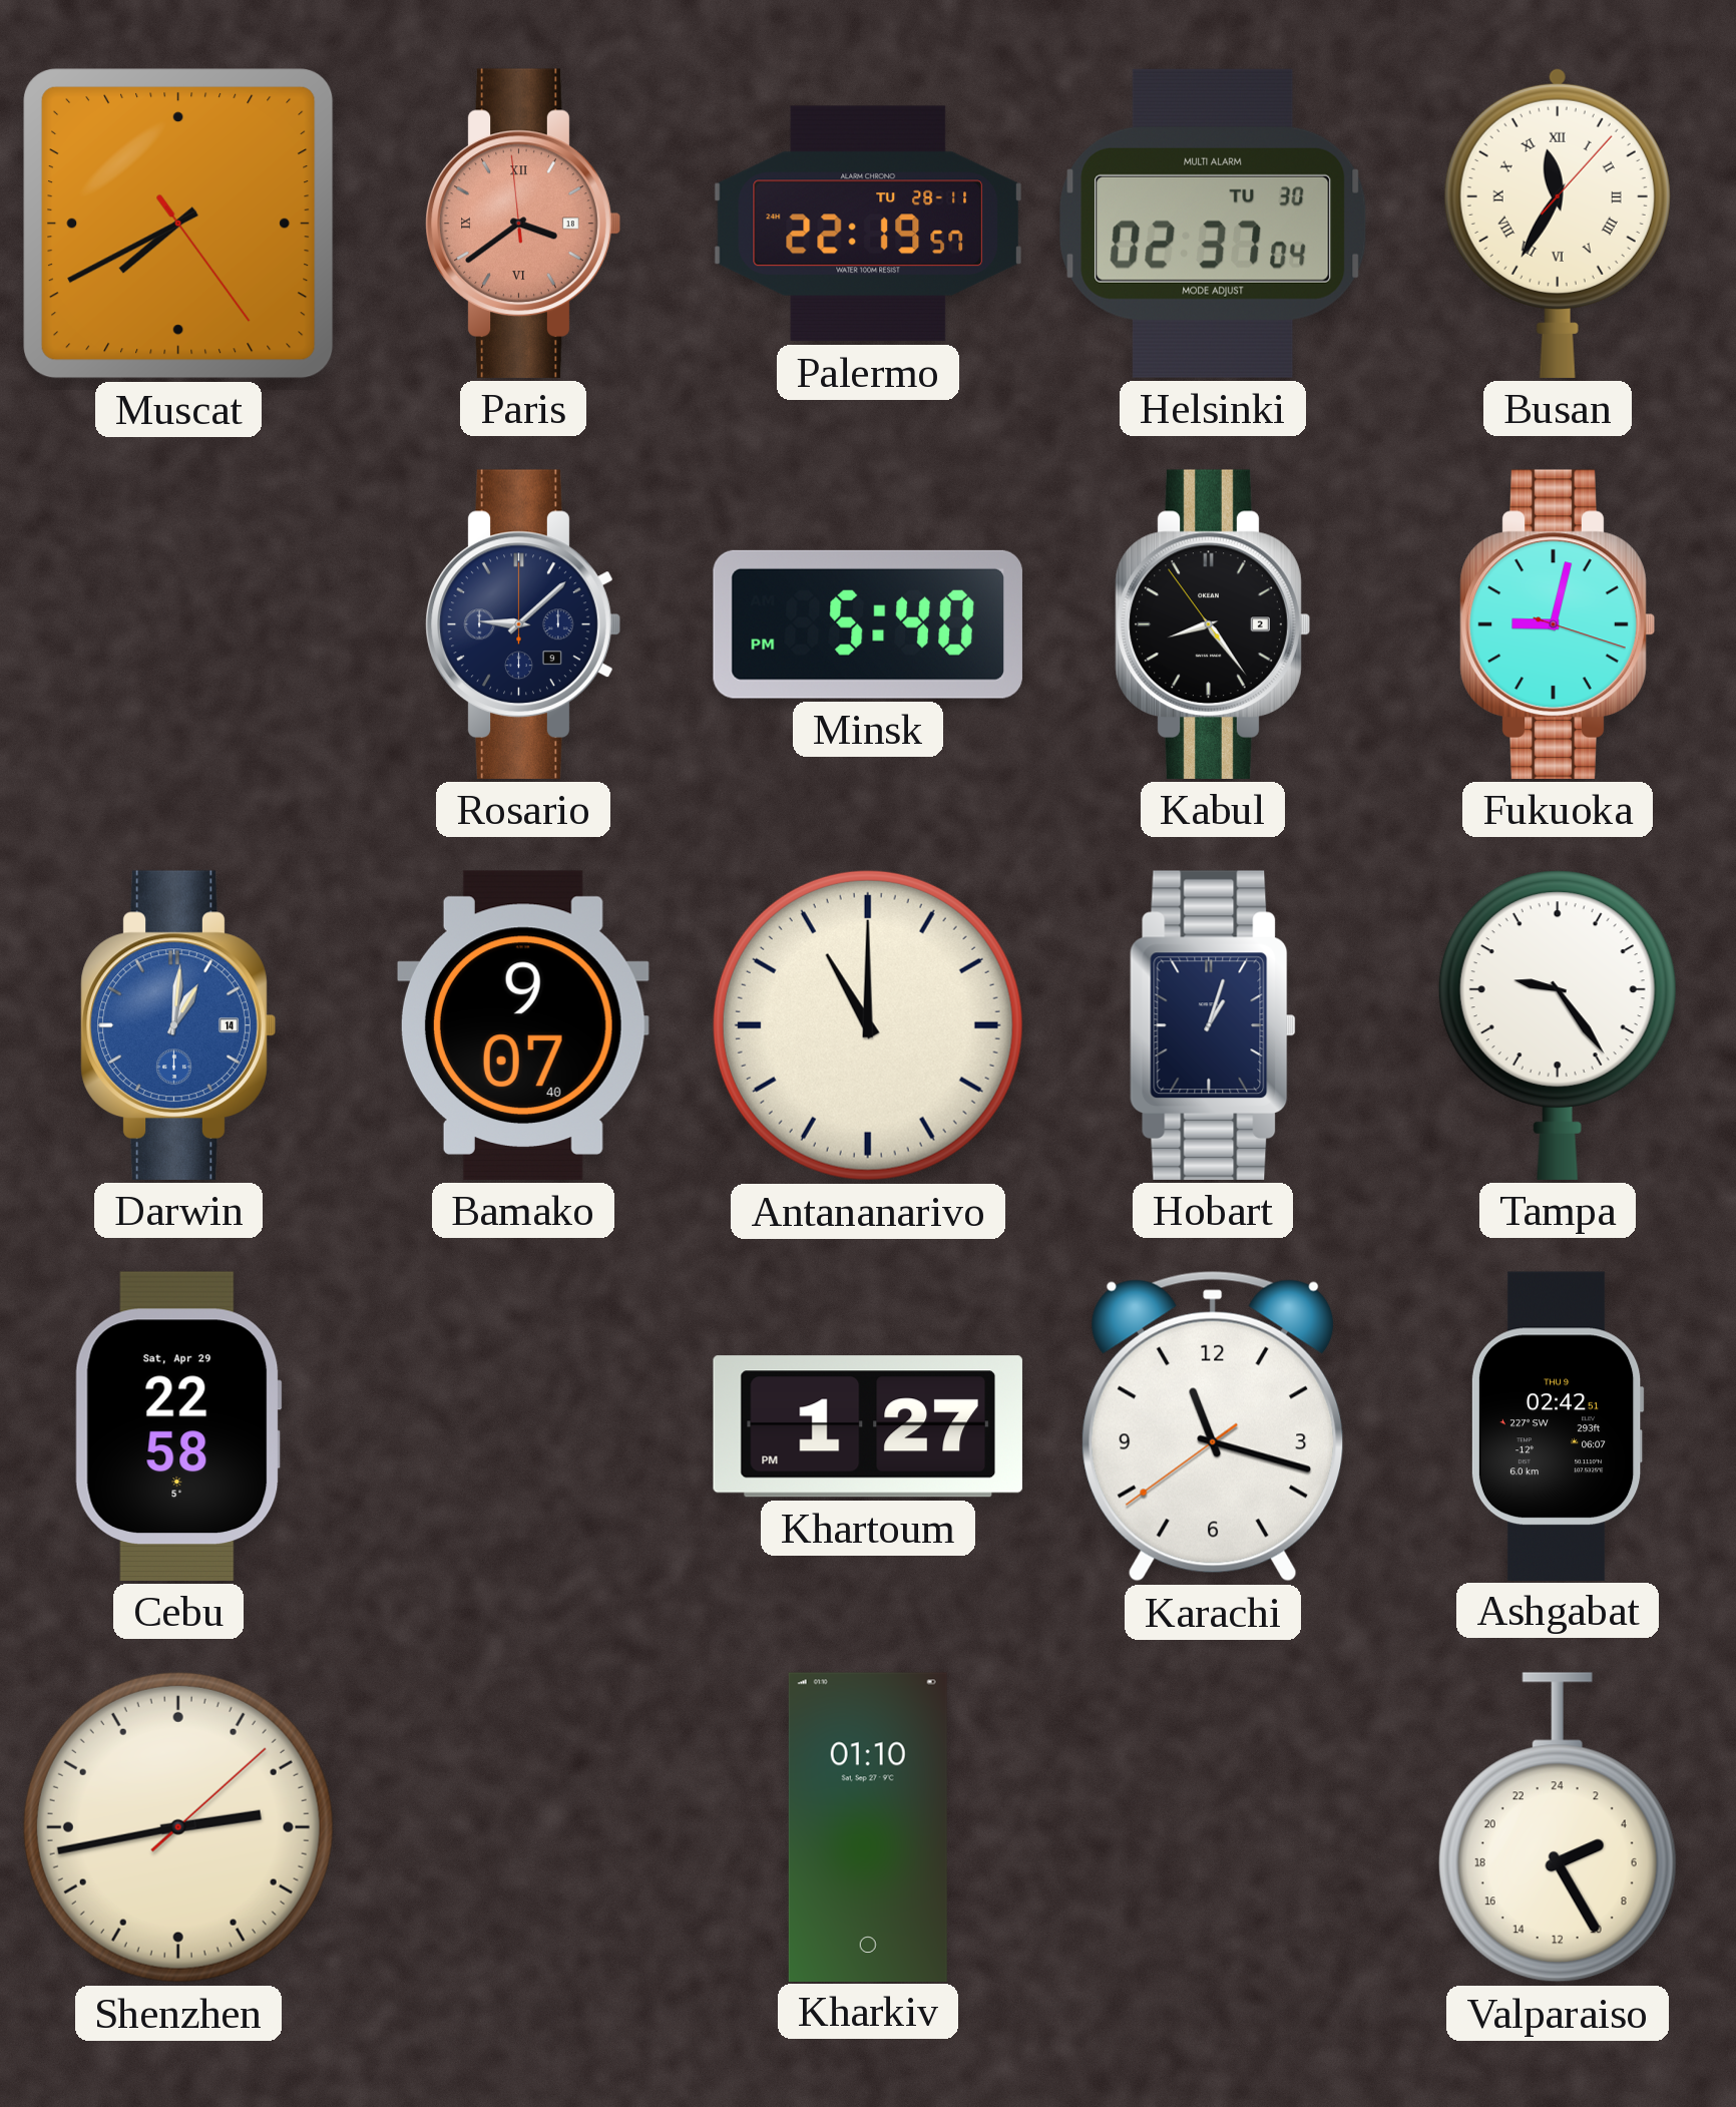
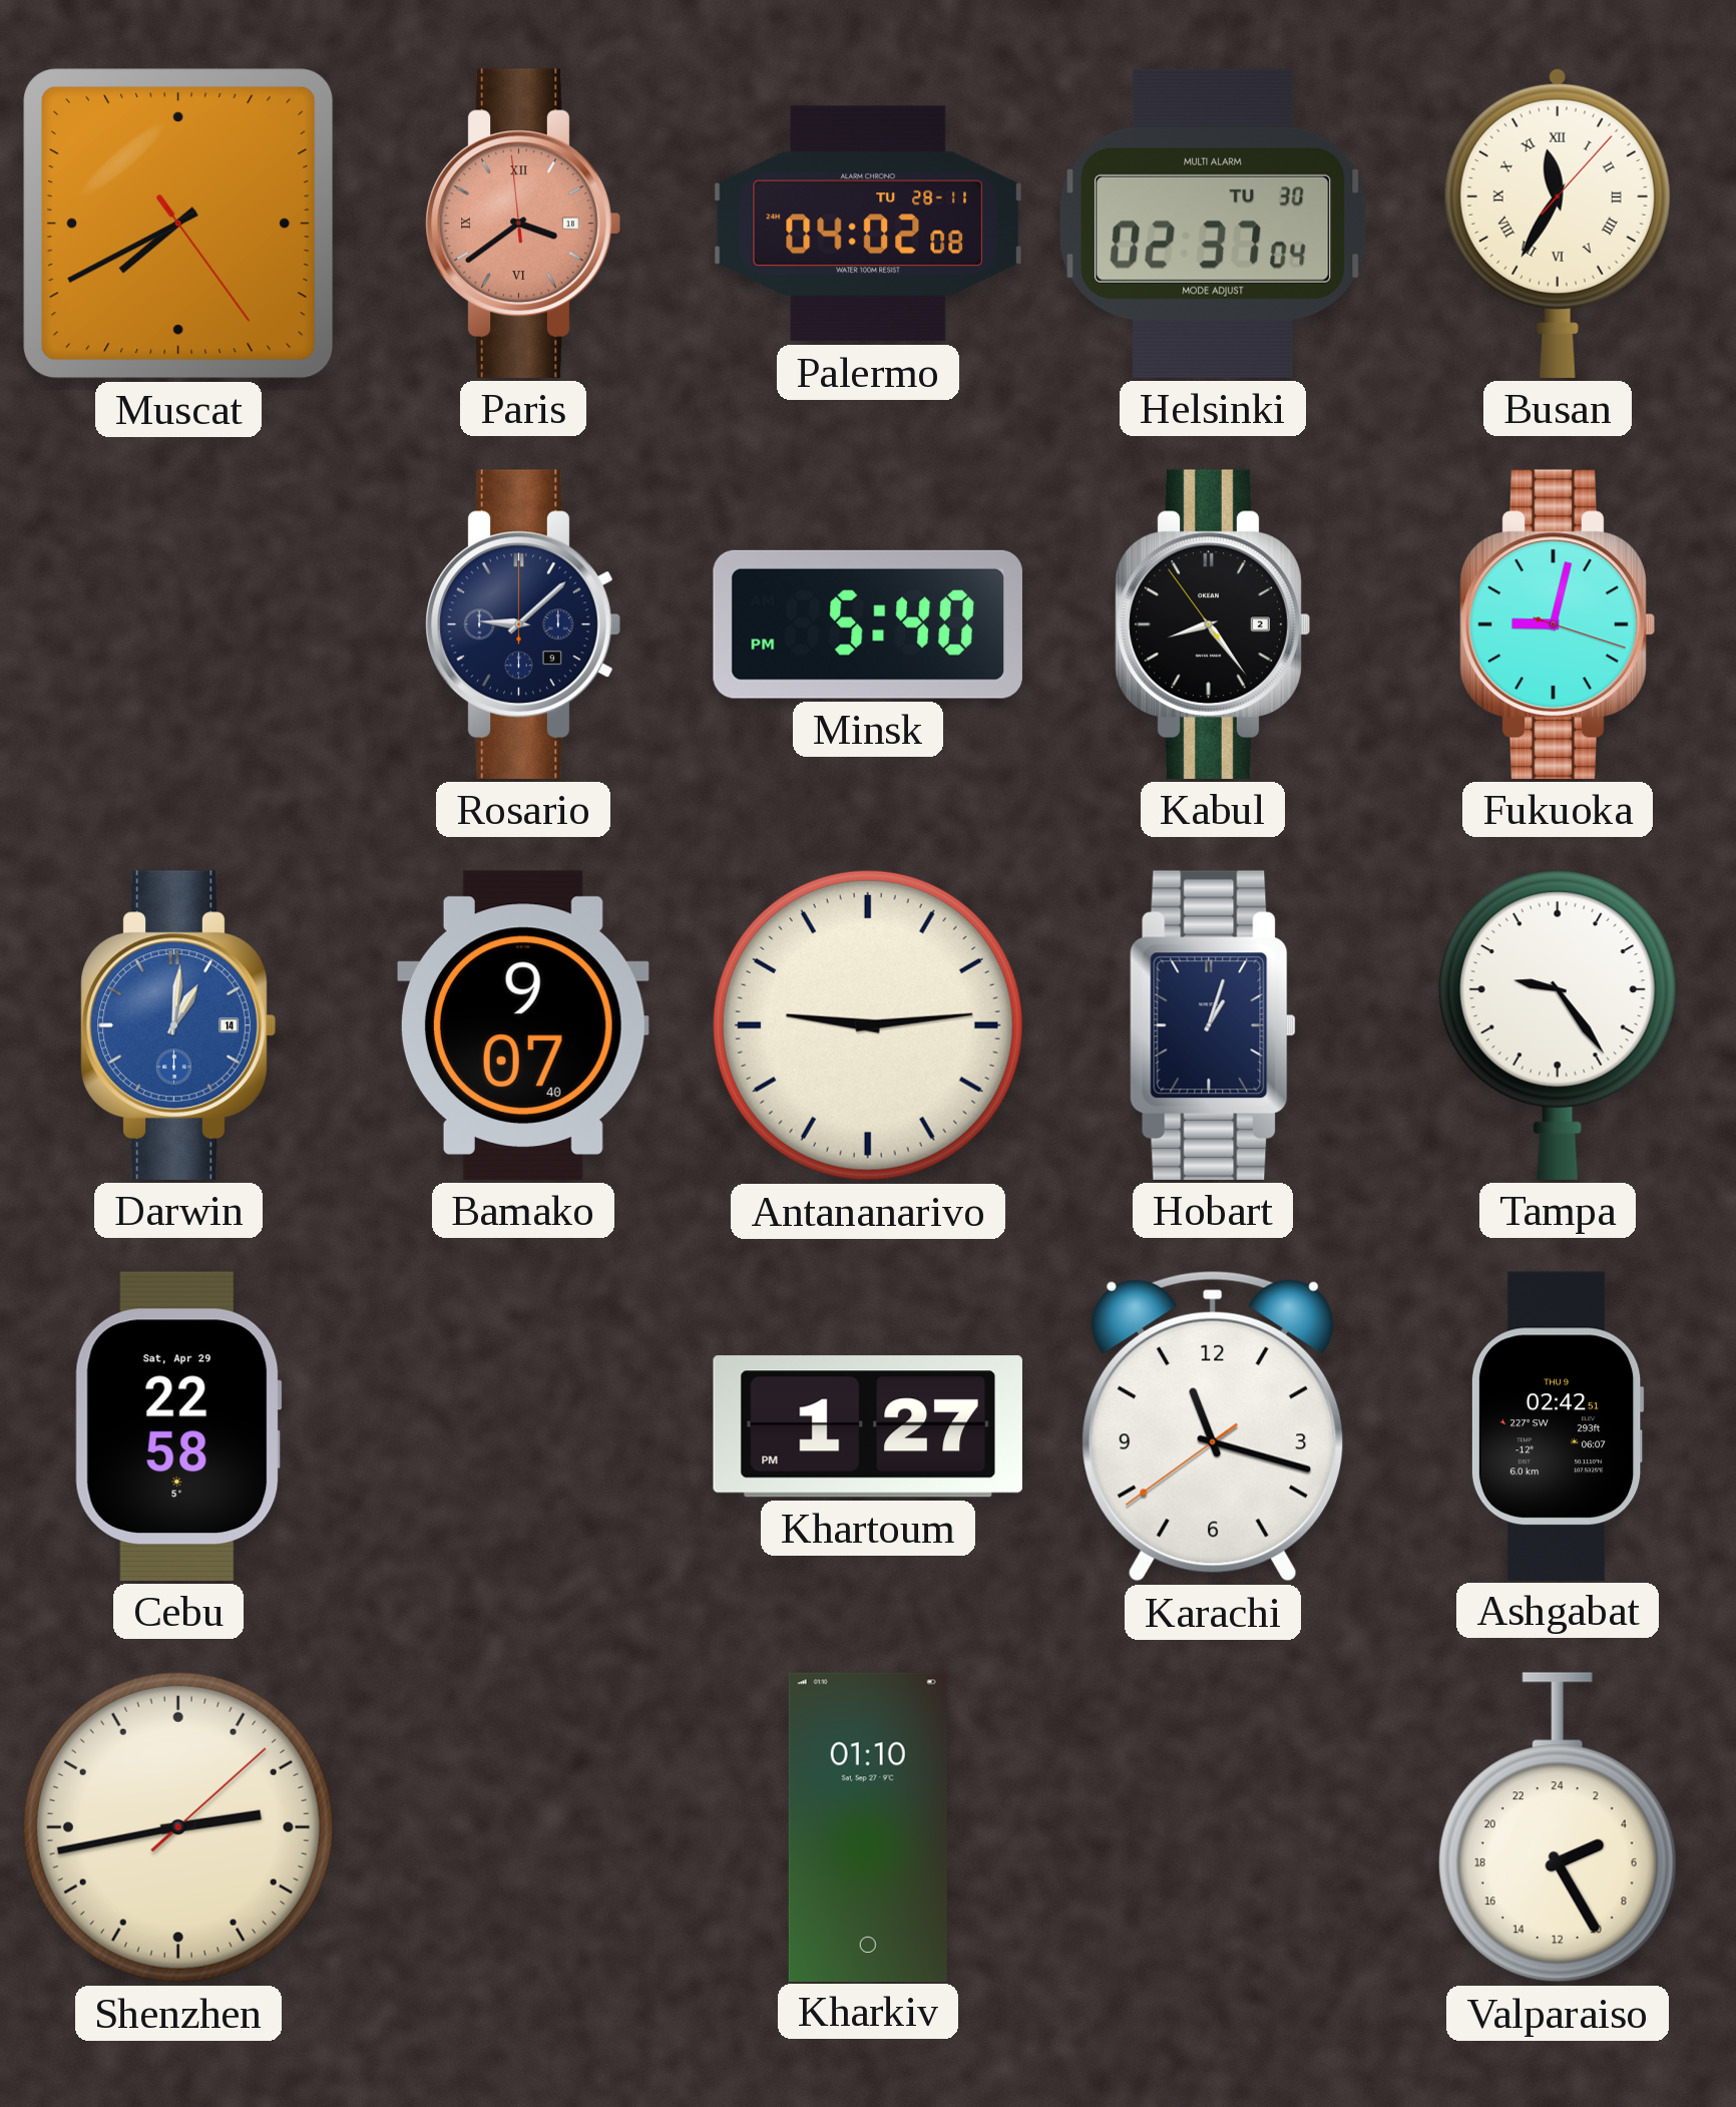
Palermo: 22:19 -> 04:02 (868, 224)
Antananarivo: 11:00 -> 9:14 (868, 1025)
